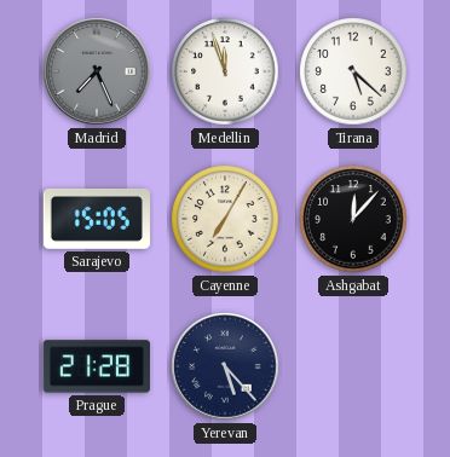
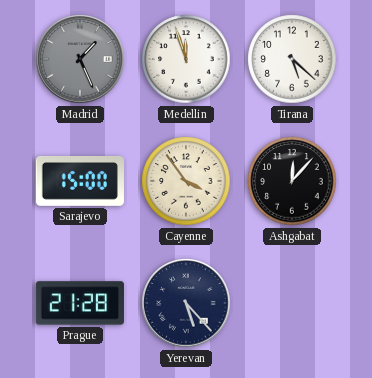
Madrid: 7:26 -> 1:26 (80, 59)
Sarajevo: 15:05 -> 15:00 (80, 181)
Cayenne: 7:05 -> 3:54 (186, 181)
